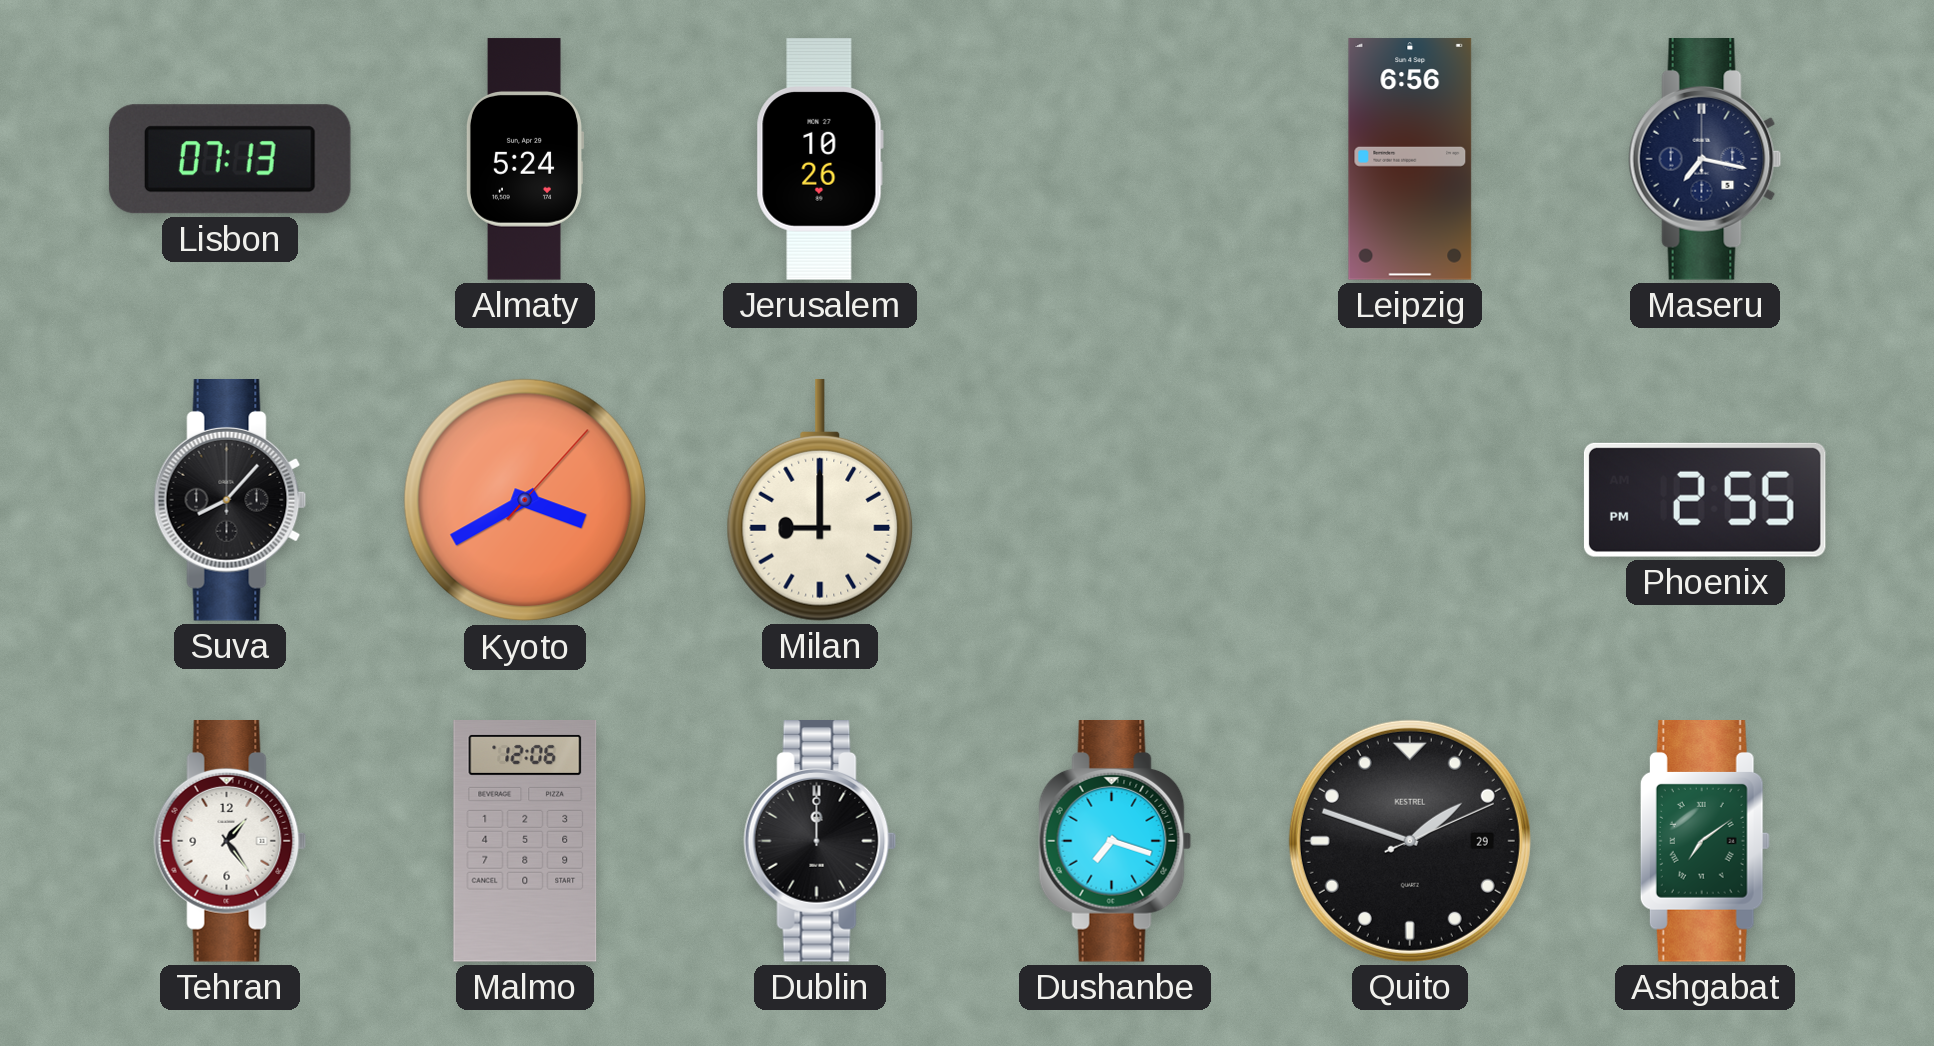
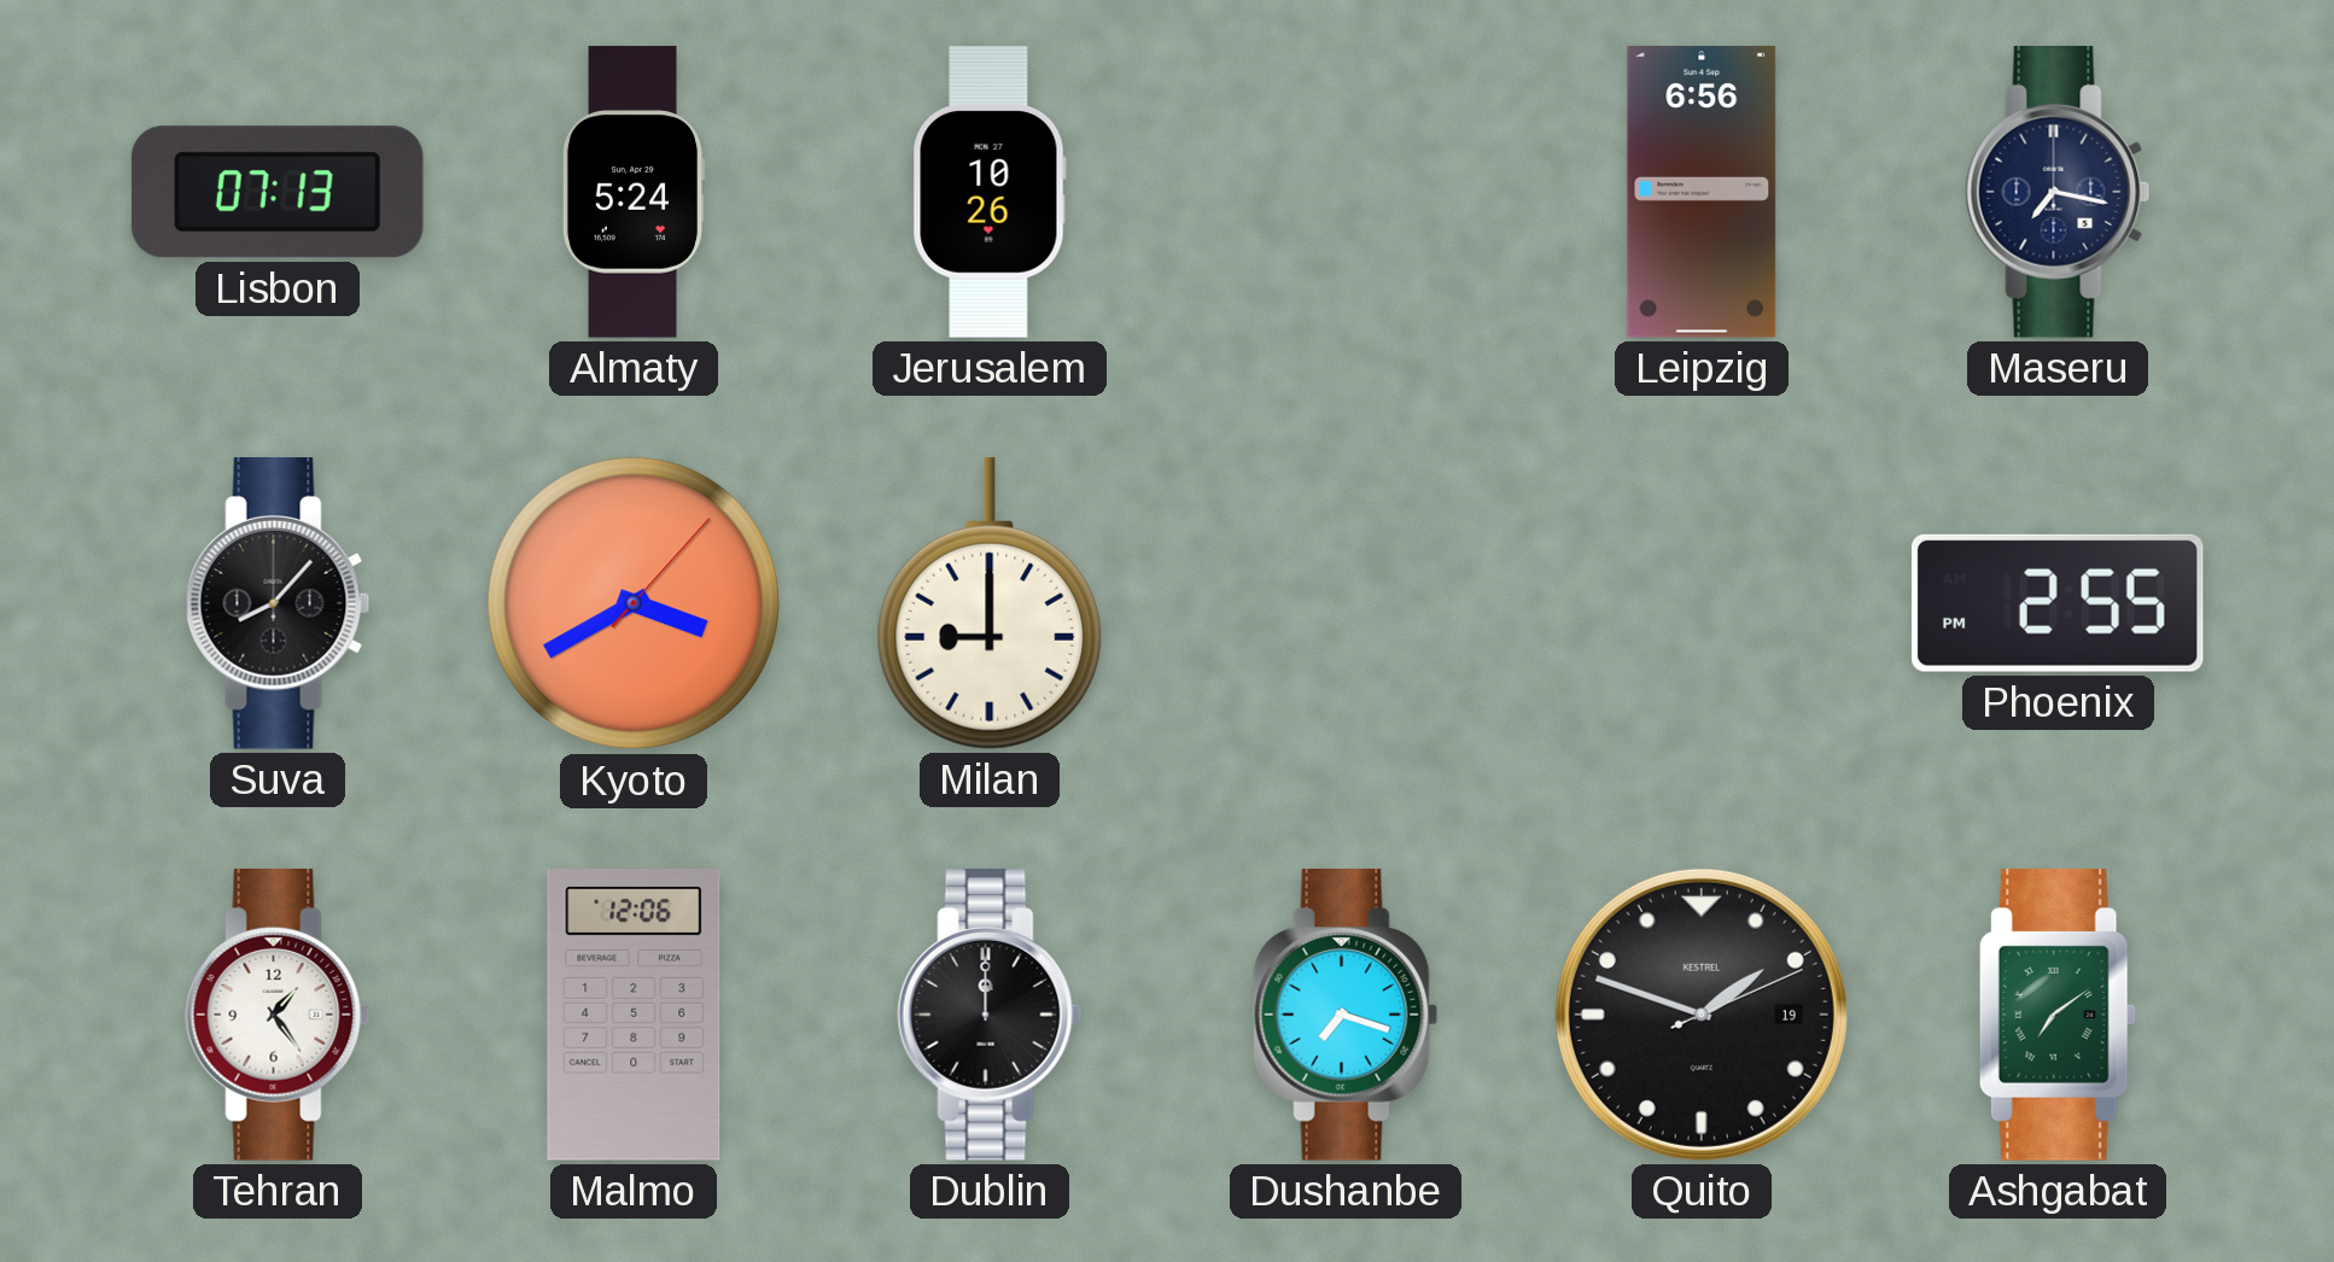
Quito date: 29 -> 19 (1702, 1015)
